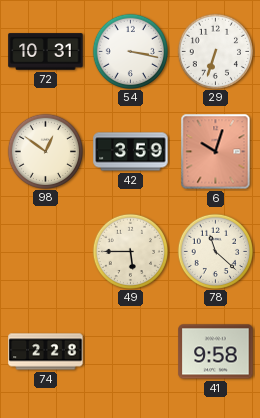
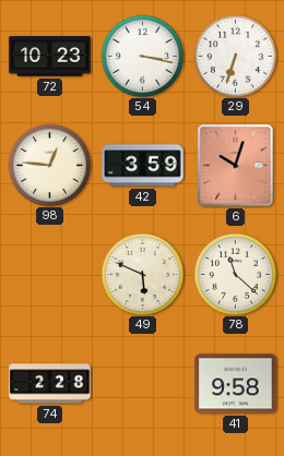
72: 10:31 -> 10:23 (50, 57)
98: 12:51 -> 12:46 (49, 165)
49: 5:45 -> 5:49 (142, 274)
